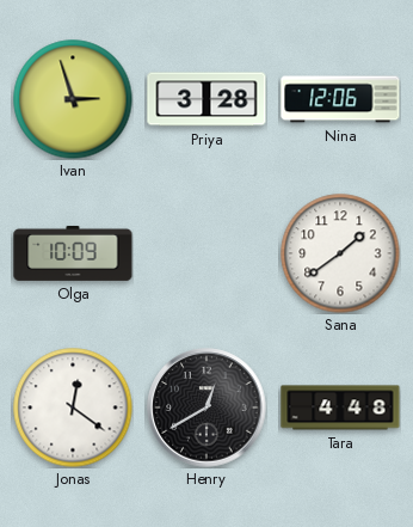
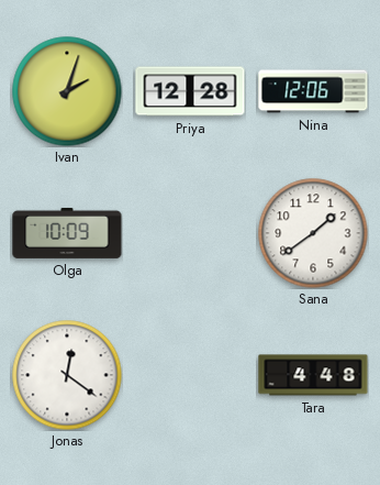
Ivan: 2:57 -> 2:03 (67, 91)
Priya: 3:28 -> 12:28 (190, 91)
Henry: 12:40 -> none (207, 407)
